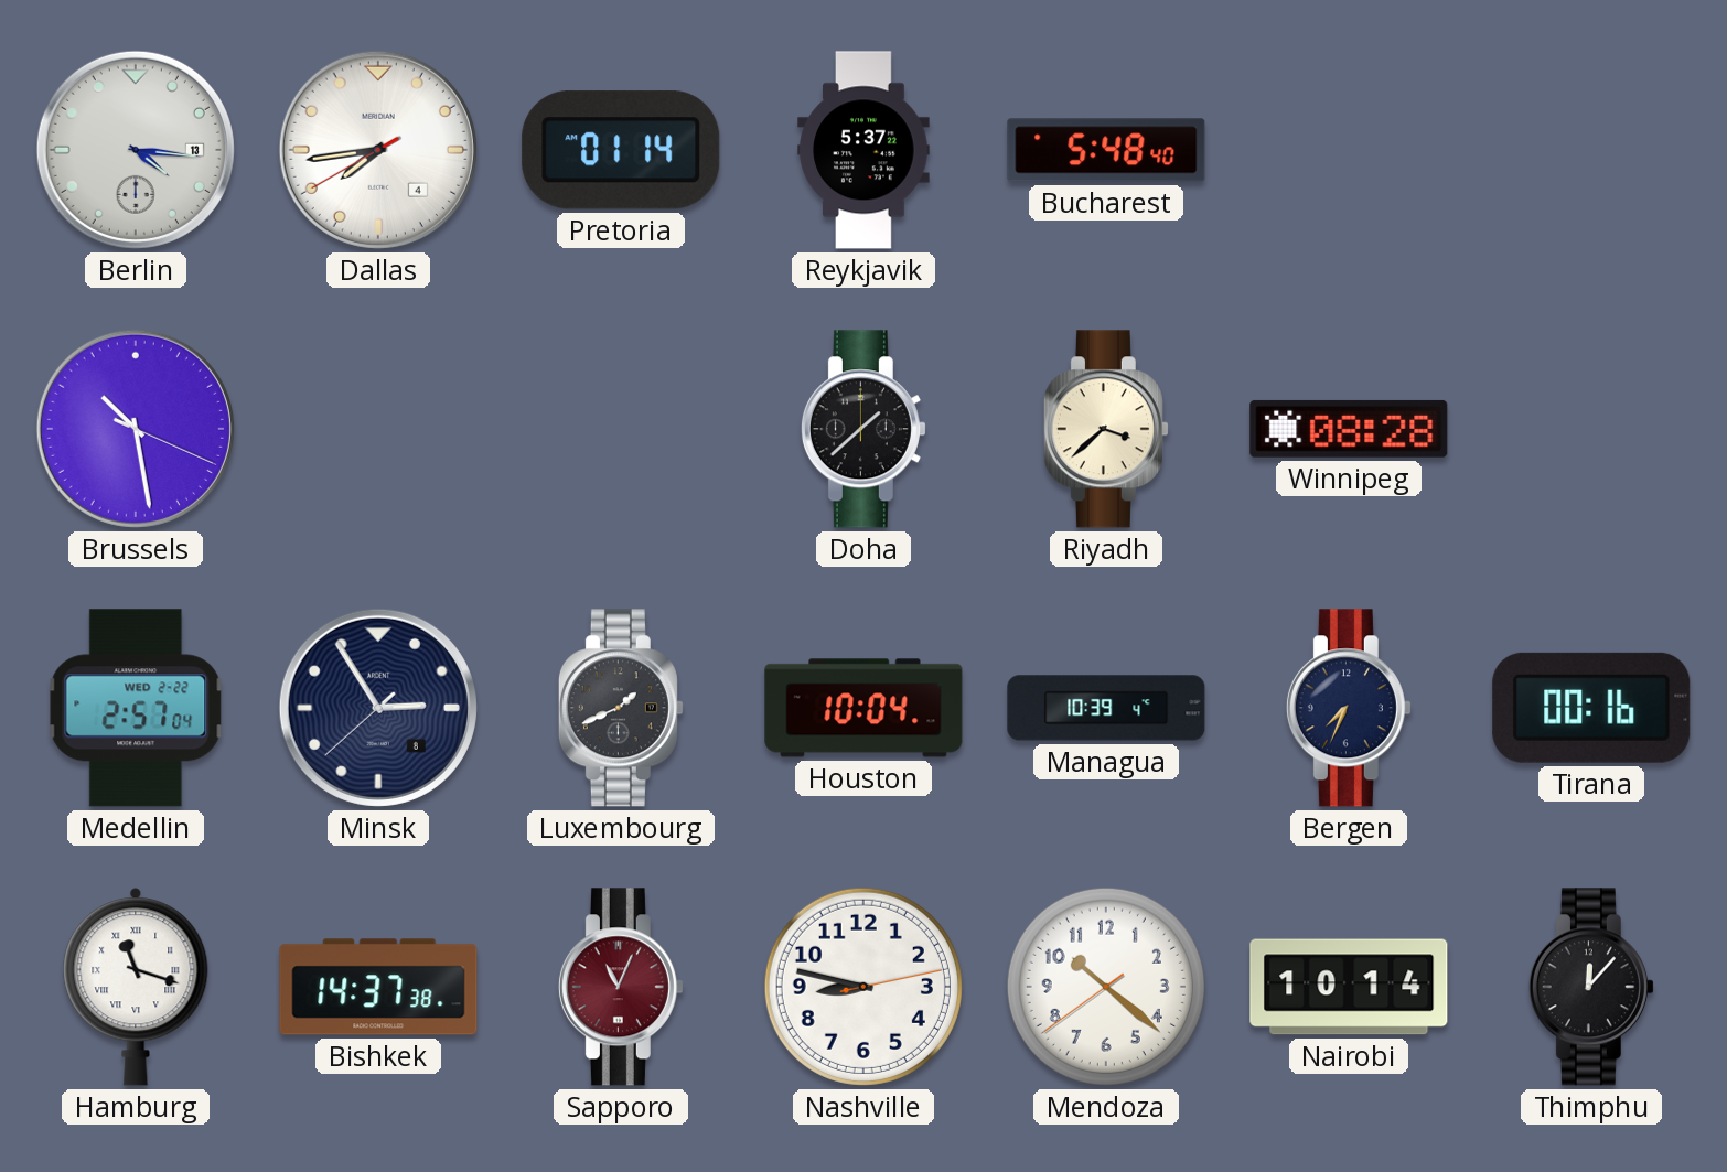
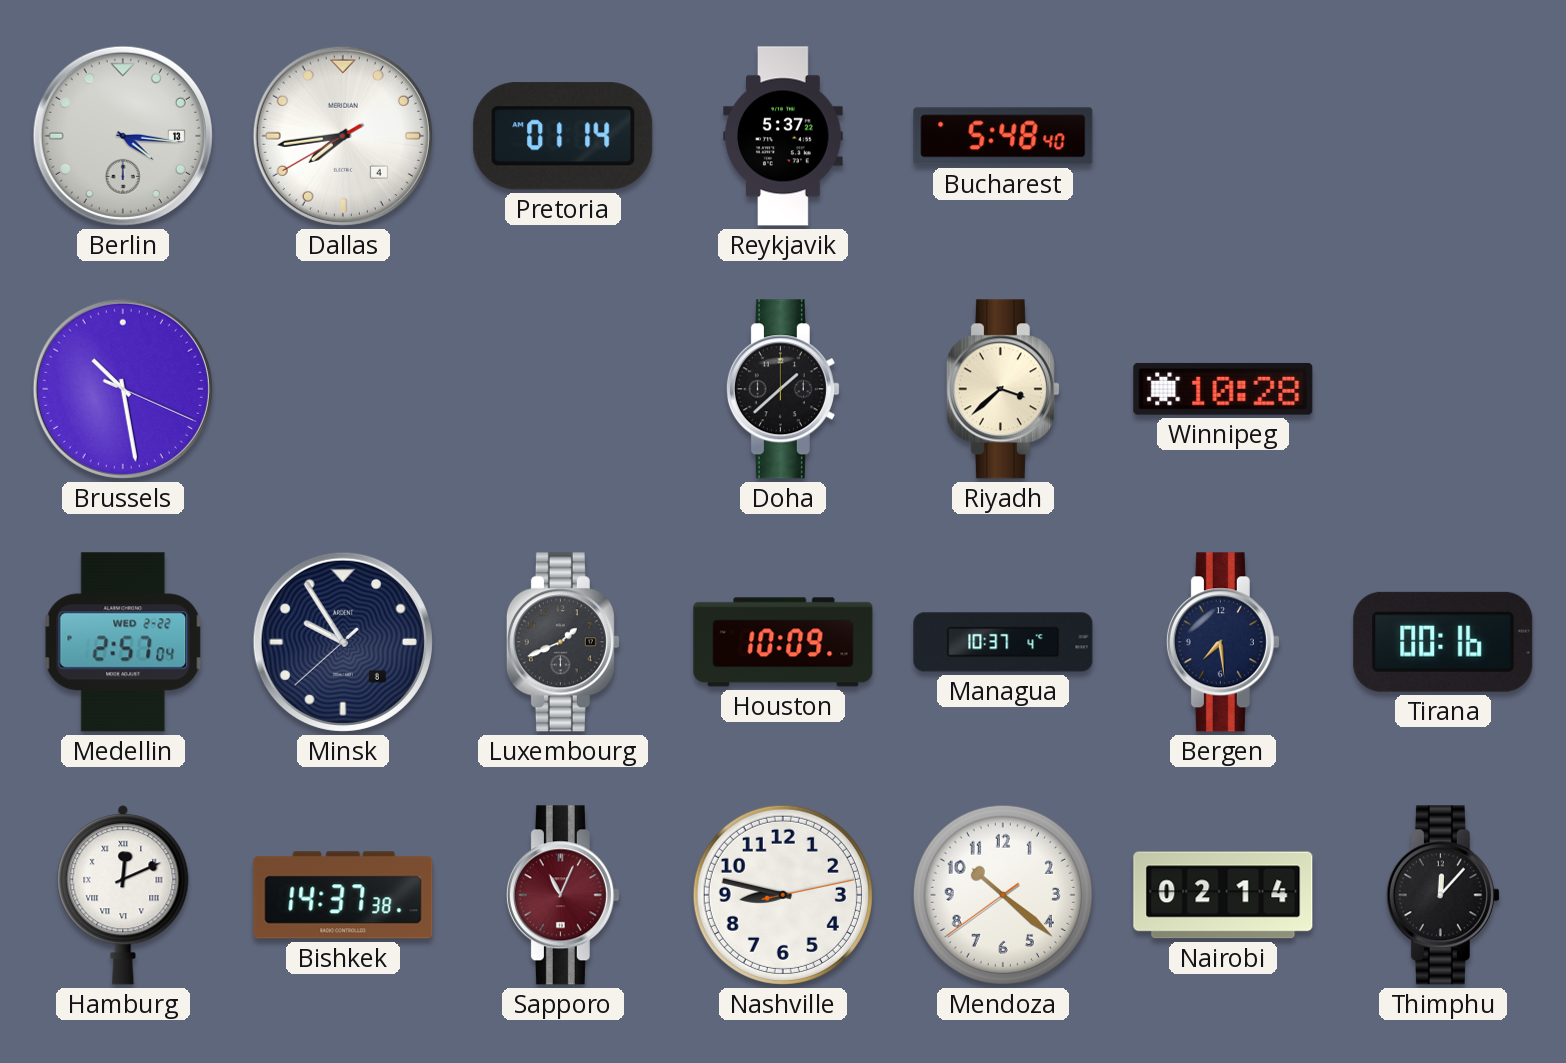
Winnipeg: 08:28 -> 10:28 (1223, 389)
Minsk: 2:54 -> 9:54 (343, 642)
Houston: 10:04 -> 10:09 (783, 642)
Managua: 10:39 -> 10:37 (1003, 642)
Bergen: 7:34 -> 7:29 (1223, 642)
Hamburg: 11:18 -> 12:11 (123, 895)
Nairobi: 10:14 -> 02:14 (1223, 895)
